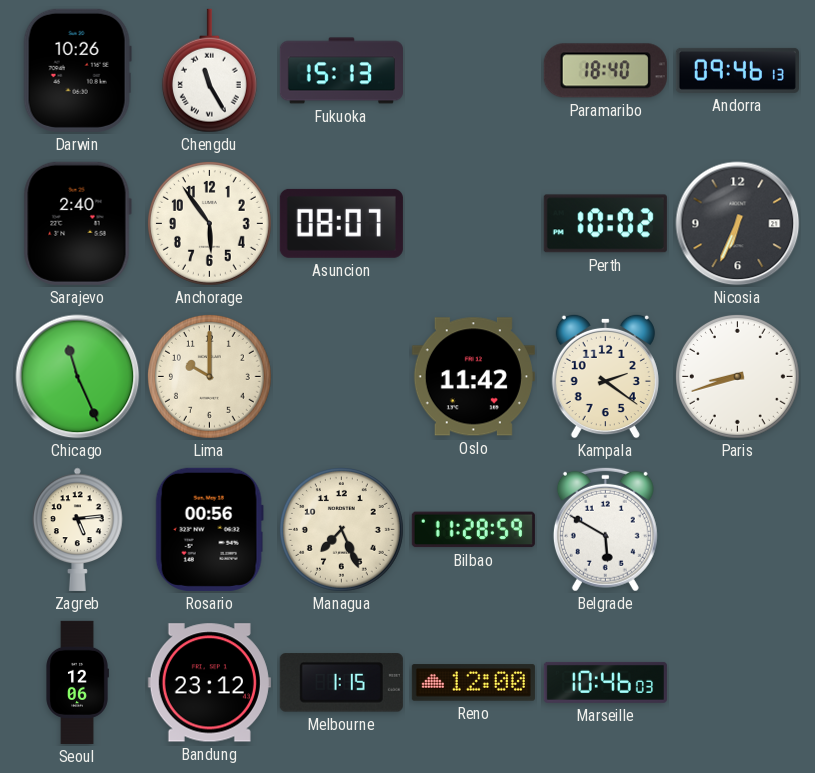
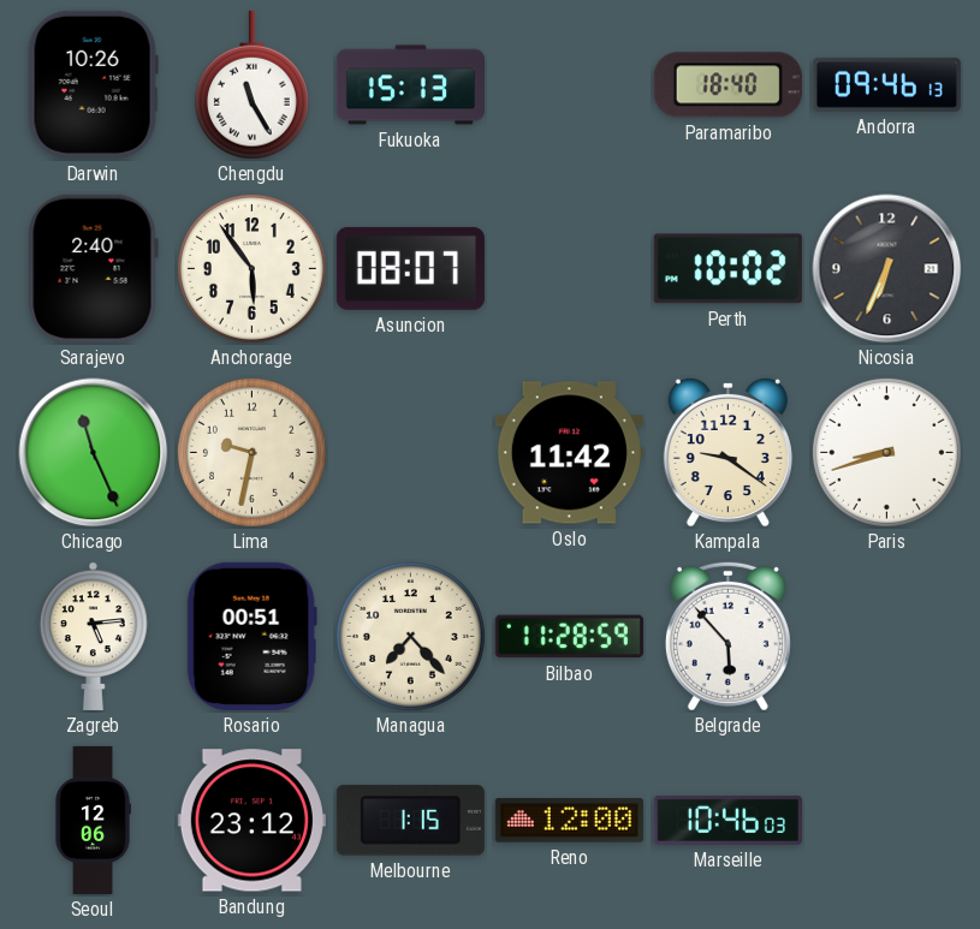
Lima: 10:00 -> 9:32 (251, 452)
Kampala: 2:21 -> 9:21 (727, 452)
Rosario: 00:56 -> 00:51 (251, 636)
Managua: 7:26 -> 7:23 (410, 636)
Belgrade: 5:50 -> 5:53 (727, 636)
